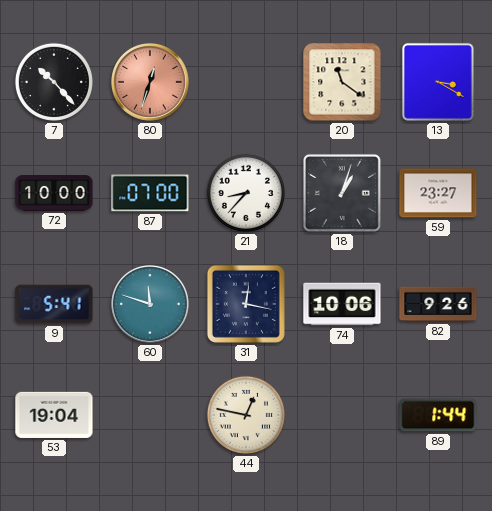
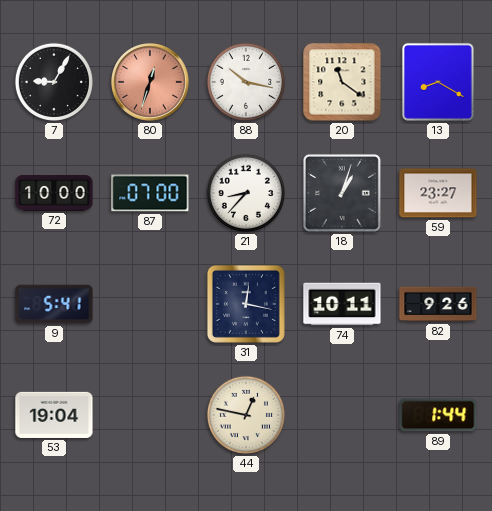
7: 10:23 -> 9:05 (54, 82)
88: none -> 10:17 (246, 82)
13: 3:20 -> 8:20 (438, 82)
60: 11:48 -> none (151, 305)
74: 10:06 -> 10:11 (342, 304)
